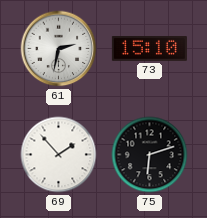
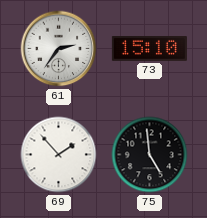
61: 2:32 -> 2:36 (59, 49)
75: 6:12 -> 4:59 (150, 155)
